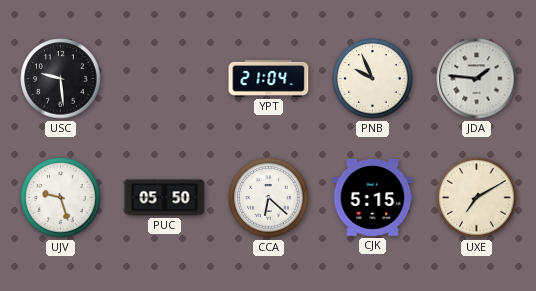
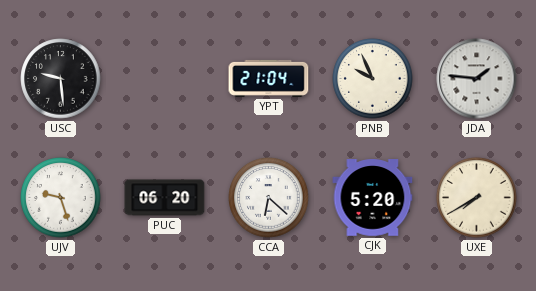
PUC: 05:50 -> 06:20 (165, 198)
CJK: 5:15 -> 5:20 (373, 198)
UXE: 7:10 -> 7:40 (477, 198)
